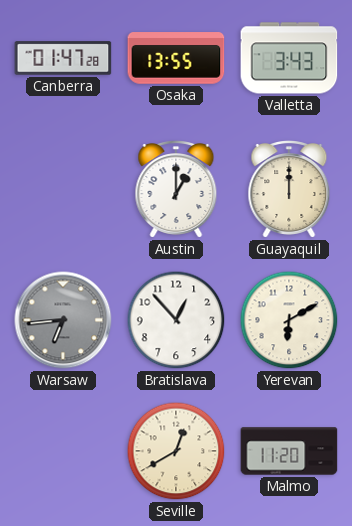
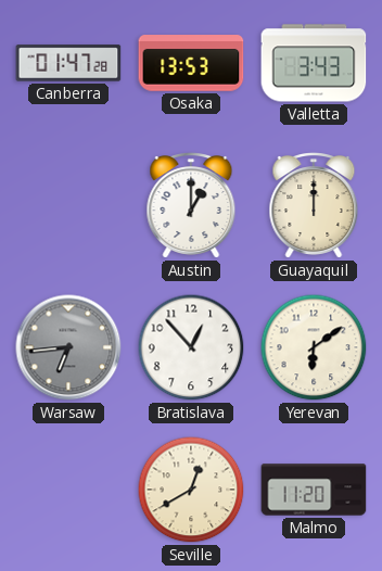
Osaka: 13:55 -> 13:53 (191, 63)
Yerevan: 6:10 -> 6:09 (314, 347)
